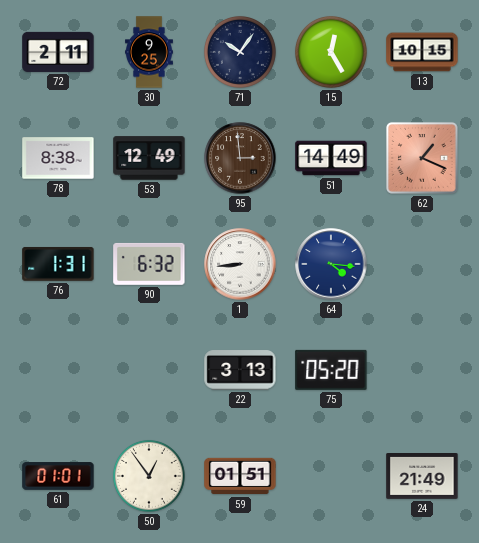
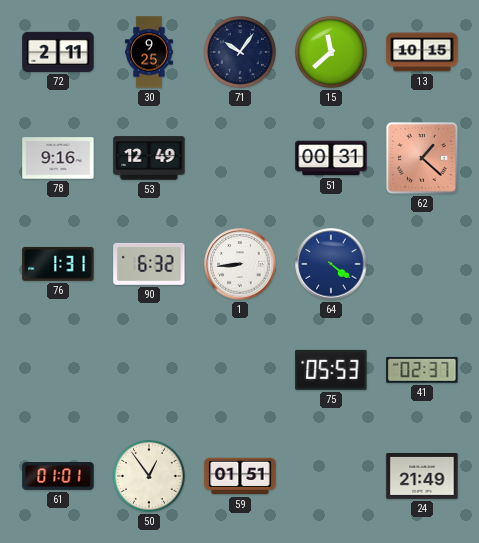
15: 12:25 -> 11:38 (331, 52)
78: 8:38 -> 9:16 (58, 158)
95: 2:59 -> none (240, 158)
51: 14:49 -> 00:31 (331, 158)
62: 1:19 -> 1:22 (422, 158)
64: 4:16 -> 4:21 (331, 264)
22: 3:13 -> none (240, 370)
75: 05:20 -> 05:53 (331, 370)
41: none -> 02:37 (422, 370)
